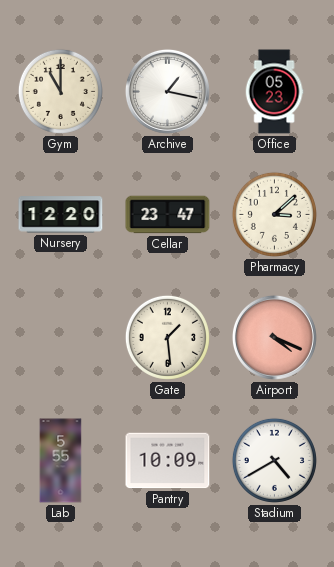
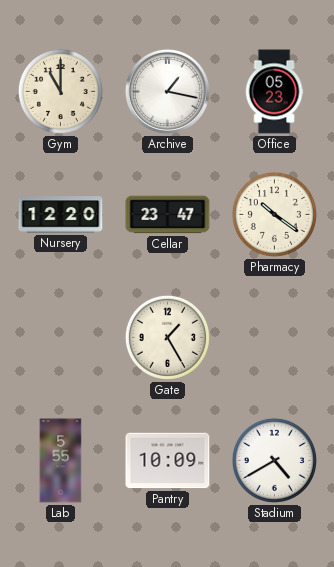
Pharmacy: 3:08 -> 10:21 (274, 214)
Gate: 1:29 -> 1:25 (167, 337)
Airport: 4:19 -> none (274, 337)
